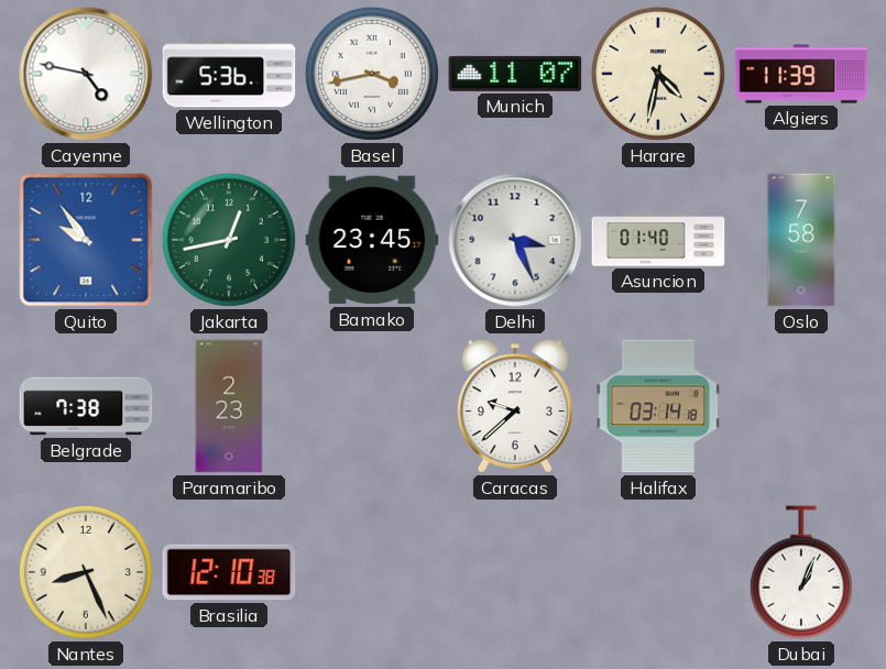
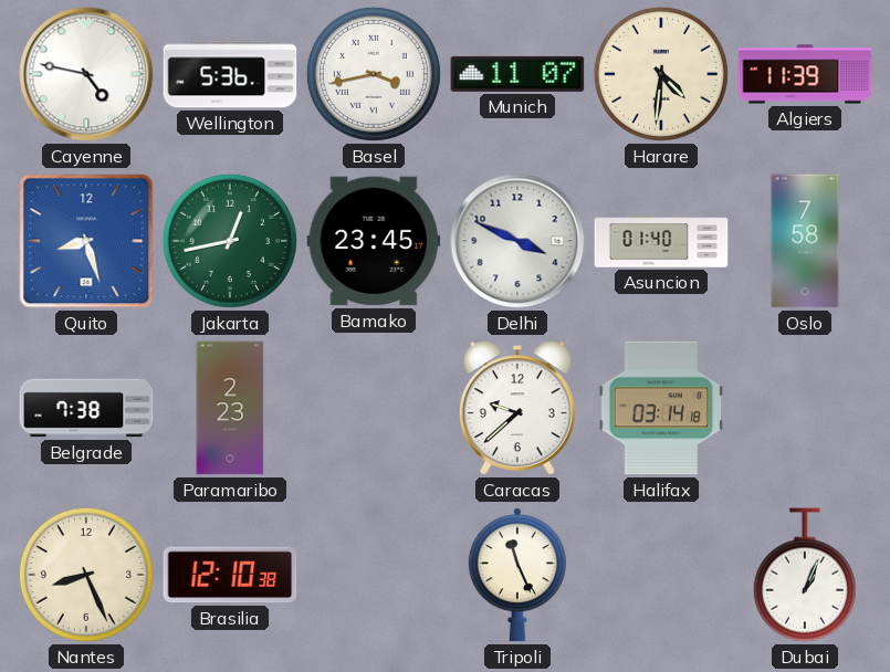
Harare: 4:32 -> 4:31 (661, 74)
Quito: 9:54 -> 8:27 (86, 241)
Delhi: 3:26 -> 3:49 (517, 241)
Tripoli: none -> 11:26 (517, 575)
